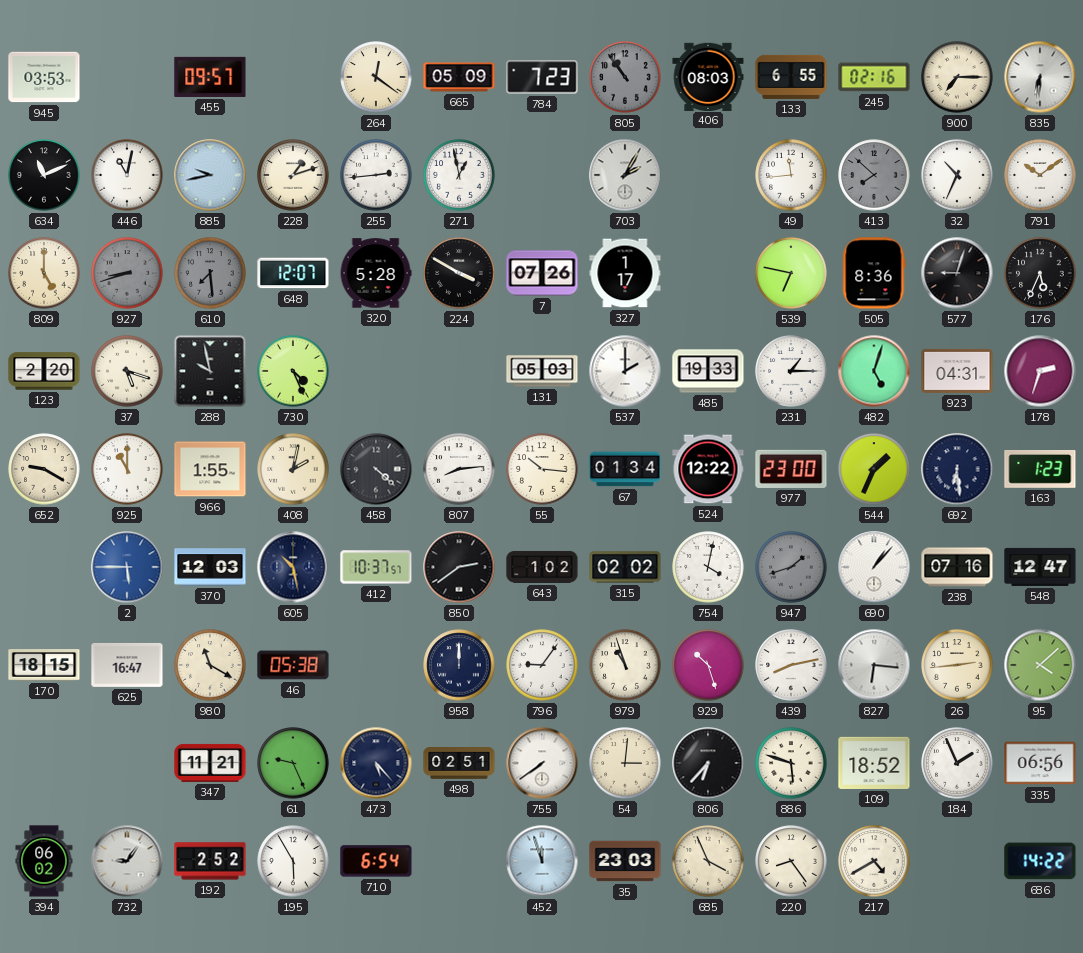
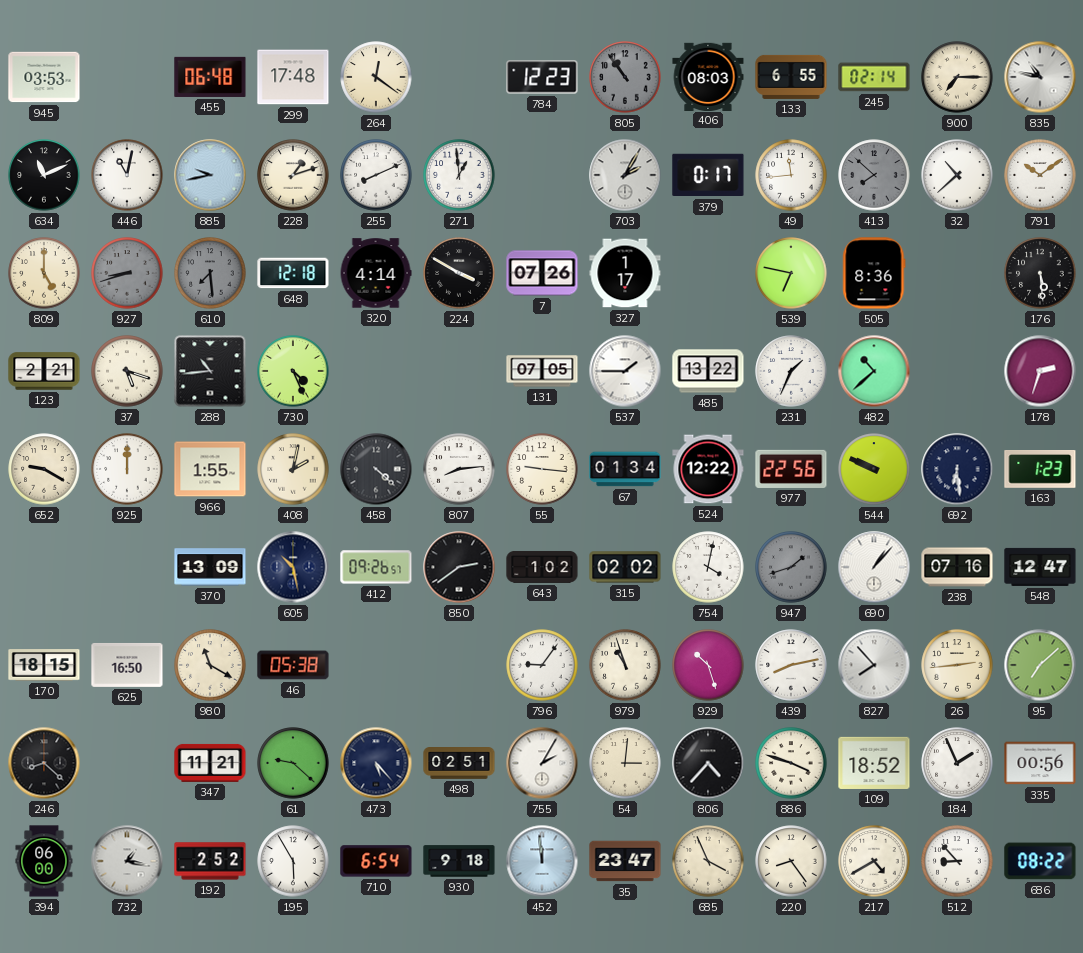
455: 09:57 -> 06:48 (210, 77)
299: none -> 17:48 (293, 77)
665: 05:09 -> none (459, 77)
784: 7:23 -> 12:23 (542, 77)
245: 02:16 -> 02:14 (874, 77)
835: 6:31 -> 10:47 (1040, 77)
255: 2:44 -> 8:11 (376, 175)
271: 12:58 -> 12:59 (459, 175)
379: none -> 0:17 (708, 175)
32: 10:34 -> 10:38 (957, 175)
648: 12:07 -> 12:18 (293, 273)
320: 5:28 -> 4:14 (376, 273)
577: 9:03 -> none (957, 273)
176: 5:34 -> 5:29 (1040, 273)
123: 2:20 -> 2:21 (44, 371)
288: 9:58 -> 10:44 (210, 371)
131: 05:03 -> 07:05 (542, 371)
537: 2:00 -> 1:45 (625, 371)
485: 19:33 -> 13:22 (708, 371)
231: 1:15 -> 1:34 (791, 371)
482: 5:03 -> 10:38 (874, 371)
923: 04:31 -> none (957, 371)
925: 11:00 -> 12:00 (127, 469)
55: 10:16 -> 9:16 (542, 469)
977: 23:00 -> 22:56 (791, 469)
544: 1:34 -> 9:49 (874, 469)
2: 5:45 -> none (127, 567)
370: 12:03 -> 13:09 (210, 567)
412: 10:37 -> 09:26 (376, 567)
625: 16:47 -> 16:50 (127, 665)
958: 12:00 -> none (459, 665)
827: 6:16 -> 7:53 (874, 665)
95: 4:08 -> 7:08 (1040, 665)
246: none -> 8:22 (44, 763)
61: 9:26 -> 9:22 (293, 763)
755: 7:39 -> 2:05 (542, 763)
806: 6:37 -> 4:37 (708, 763)
886: 5:48 -> 3:48 (791, 763)
335: 06:56 -> 00:56 (1040, 763)
394: 06:02 -> 06:00 (44, 861)
732: 9:06 -> 1:17 (127, 861)
930: none -> 9:18 (459, 861)
452: 11:57 -> 11:59 (542, 861)
35: 23:03 -> 23:47 (625, 861)
512: none -> 8:53 (957, 861)
686: 14:22 -> 08:22 (1040, 861)
